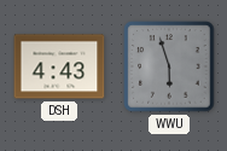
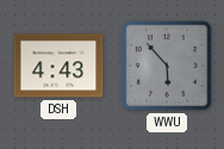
WWU: 5:57 -> 5:53 (167, 66)
